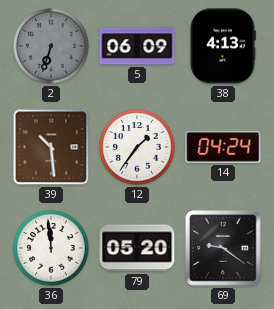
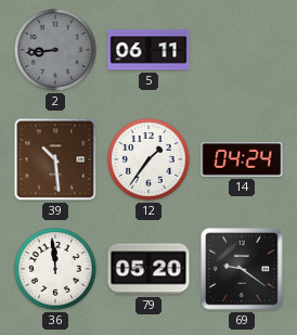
2: 6:33 -> 8:44 (55, 50)
5: 06:09 -> 06:11 (148, 50)
38: 4:13 -> none (223, 46)
